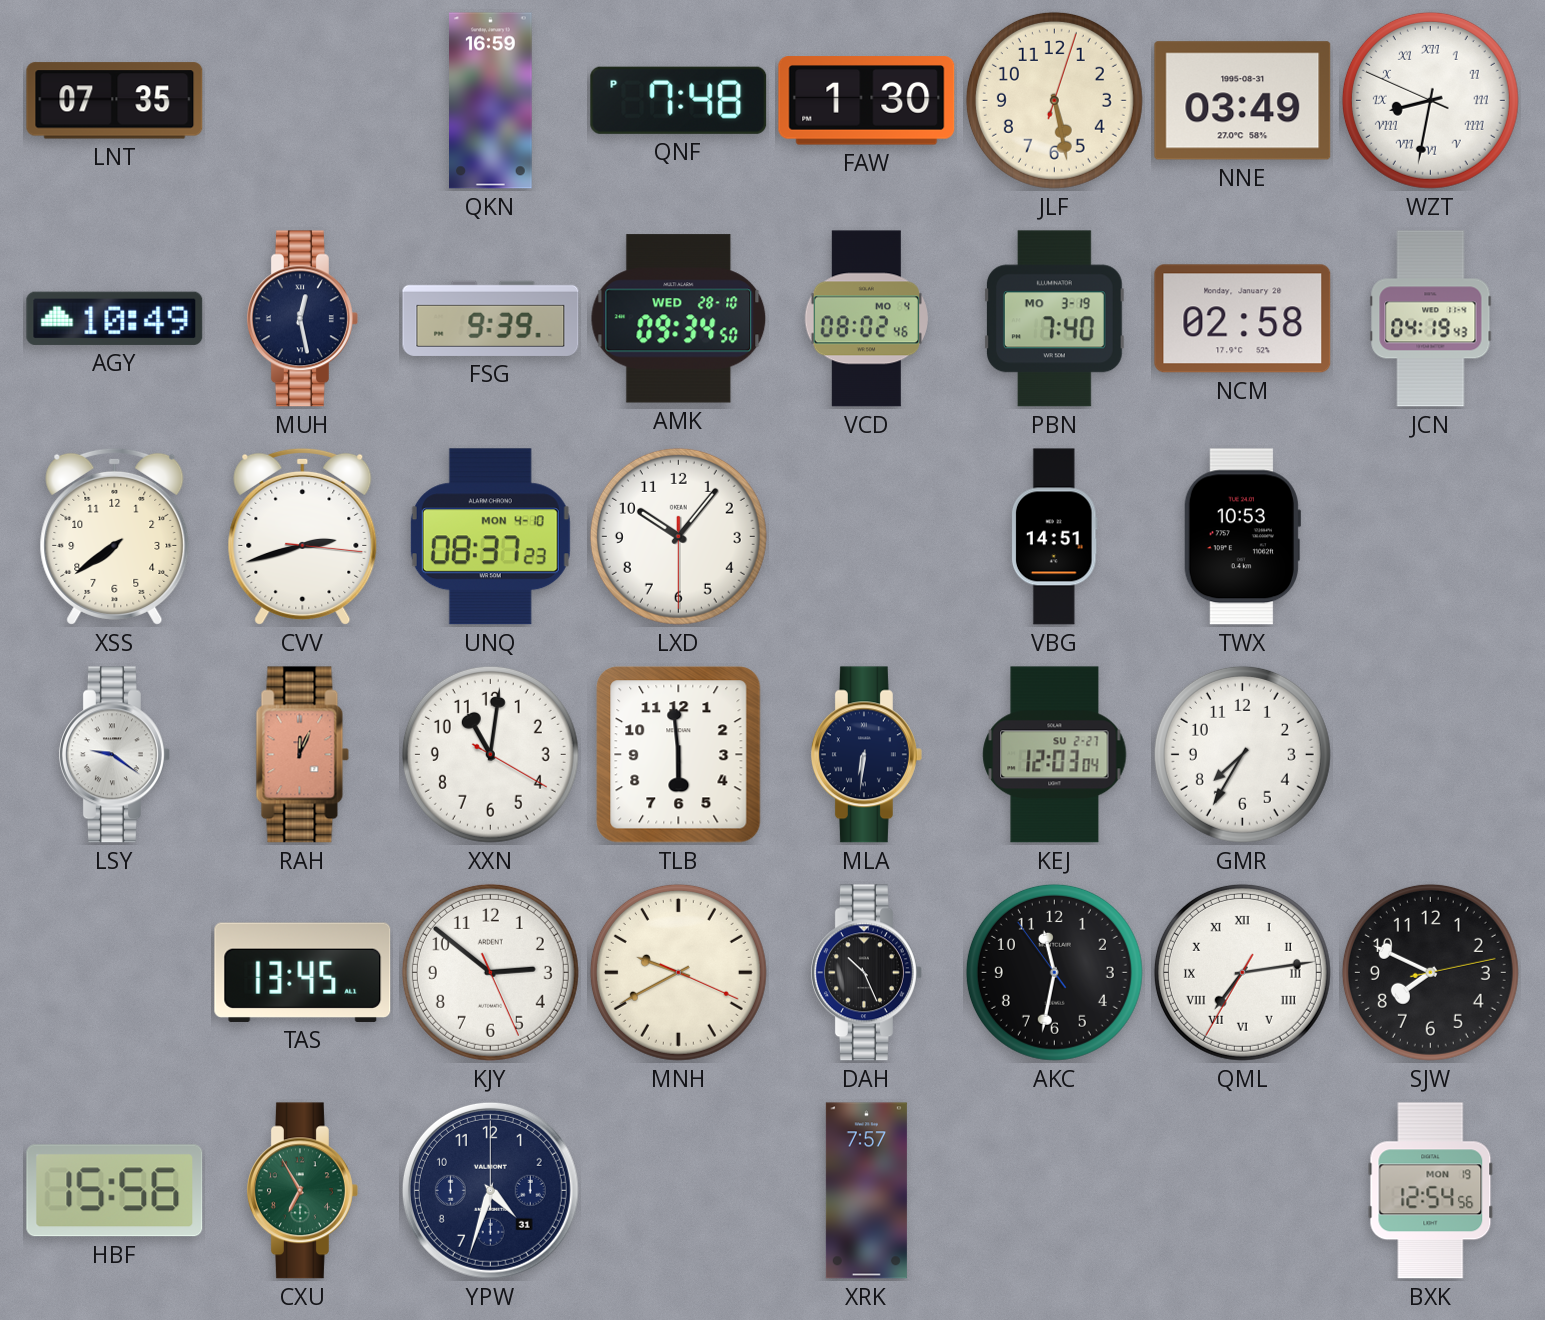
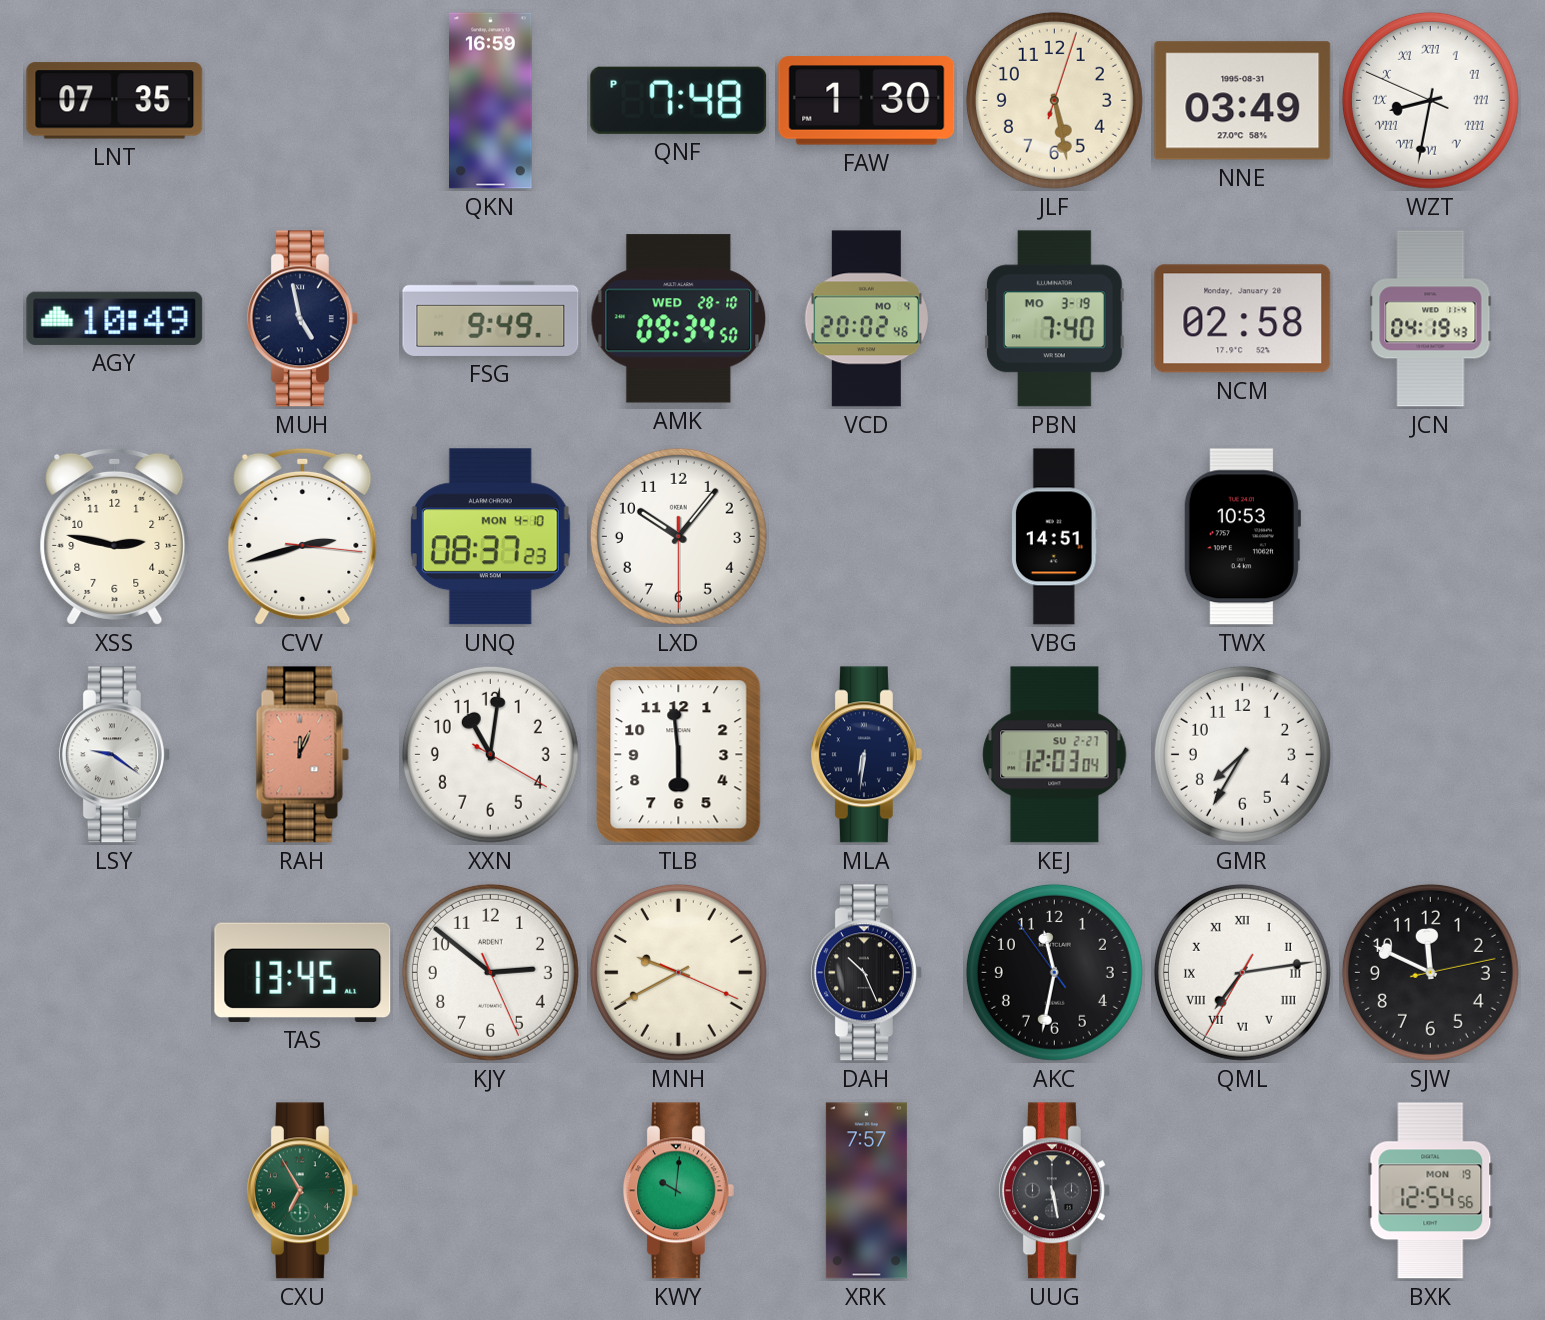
MUH: 12:28 -> 4:58 (302, 319)
FSG: 9:39 -> 9:49 (491, 318)
VCD: 08:02 -> 20:02 (866, 319)
XSS: 7:39 -> 2:47 (115, 536)
SJW: 7:49 -> 11:49 (1430, 972)
HBF: 15:56 -> none (115, 1191)
YPW: 4:33 -> none (490, 1190)
KWY: none -> 10:01 (678, 1191)
UUG: none -> 5:28 (1054, 1191)
